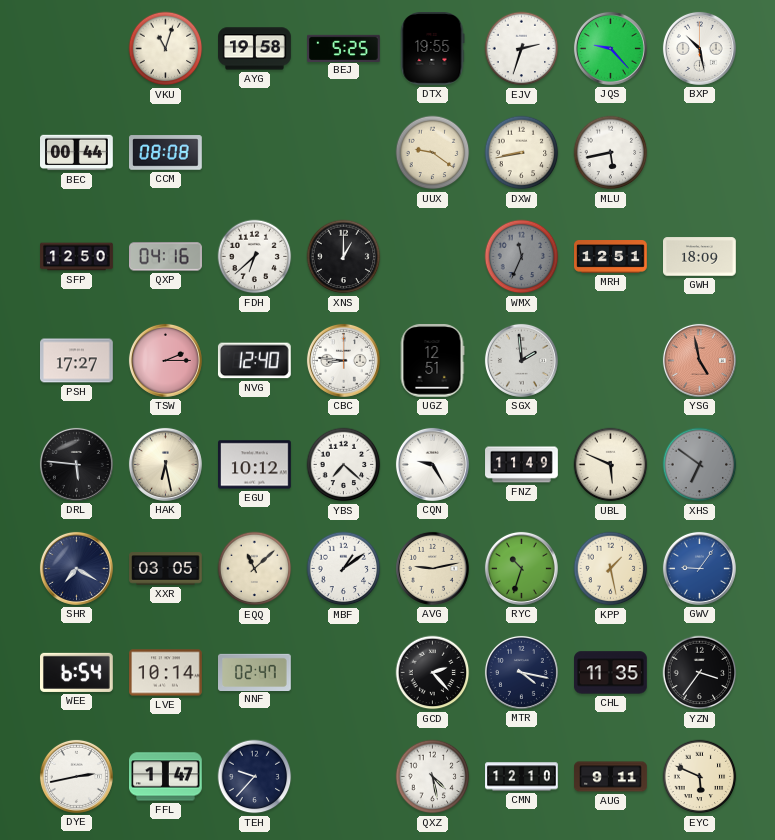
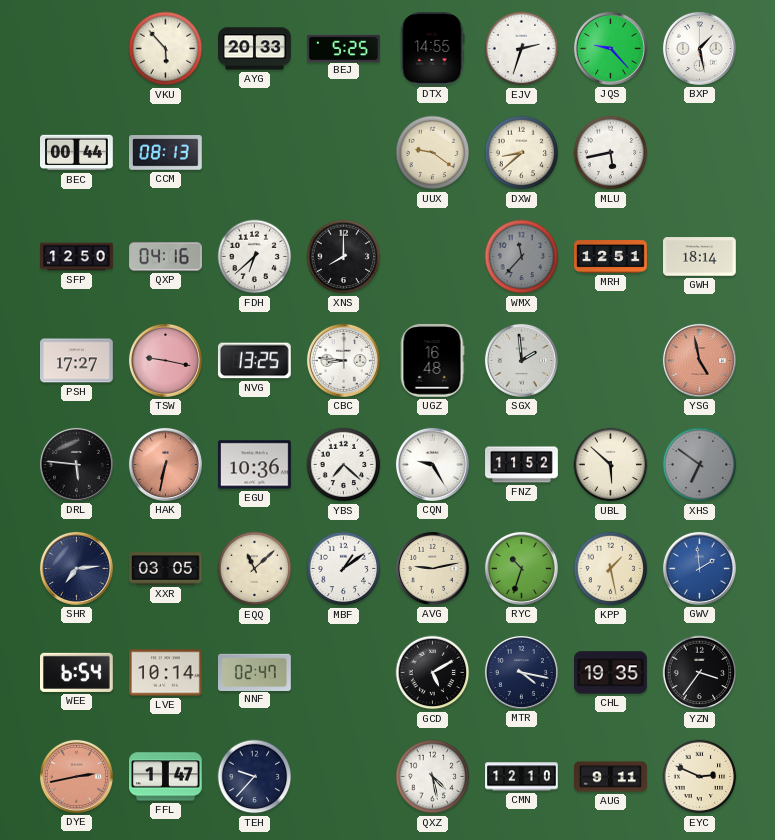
VKU: 11:03 -> 5:53 (166, 49)
AYG: 19:58 -> 20:33 (255, 49)
DTX: 19:55 -> 14:55 (433, 49)
BXP: 10:28 -> 1:28 (699, 48)
CCM: 08:08 -> 08:13 (166, 153)
DXW: 8:43 -> 8:38 (522, 153)
XNS: 1:00 -> 8:00 (344, 257)
WMX: 11:34 -> 11:37 (522, 257)
GWH: 18:09 -> 18:14 (700, 257)
TSW: 2:15 -> 9:17 (165, 360)
NVG: 12:40 -> 13:25 (254, 361)
UGZ: 12:51 -> 16:48 (432, 361)
HAK: 6:28 -> 6:32 (165, 464)
HAK dial: cream -> salmon (165, 464)
EGU: 10:12 -> 10:36 (255, 465)
FNZ: 11:49 -> 11:52 (522, 465)
UBL: 5:49 -> 5:52 (611, 465)
SHR: 7:20 -> 7:14 (76, 568)
GWV: 9:06 -> 1:59 (699, 568)
GCD: 2:23 -> 5:10 (433, 673)
CHL: 11:35 -> 19:35 (611, 673)
DYE dial: white -> salmon (76, 776)
EYC: 5:49 -> 2:49 (700, 777)
